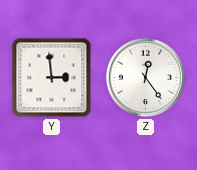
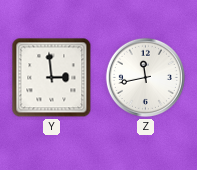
Z: 12:24 -> 11:43 (145, 77)
